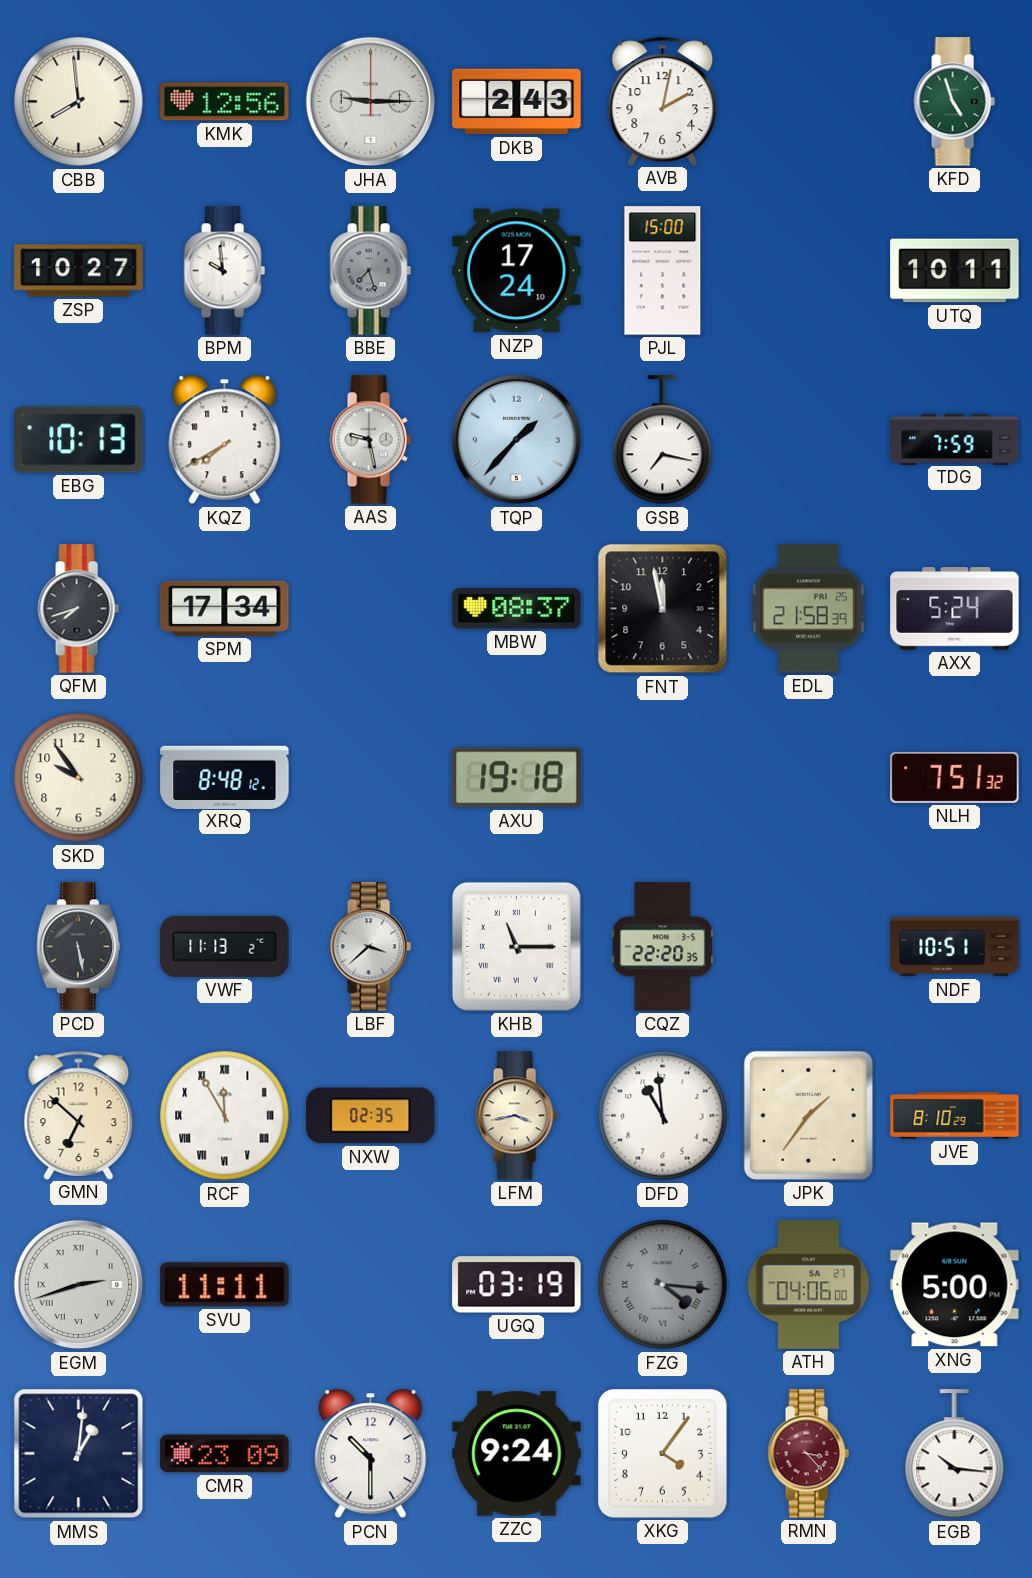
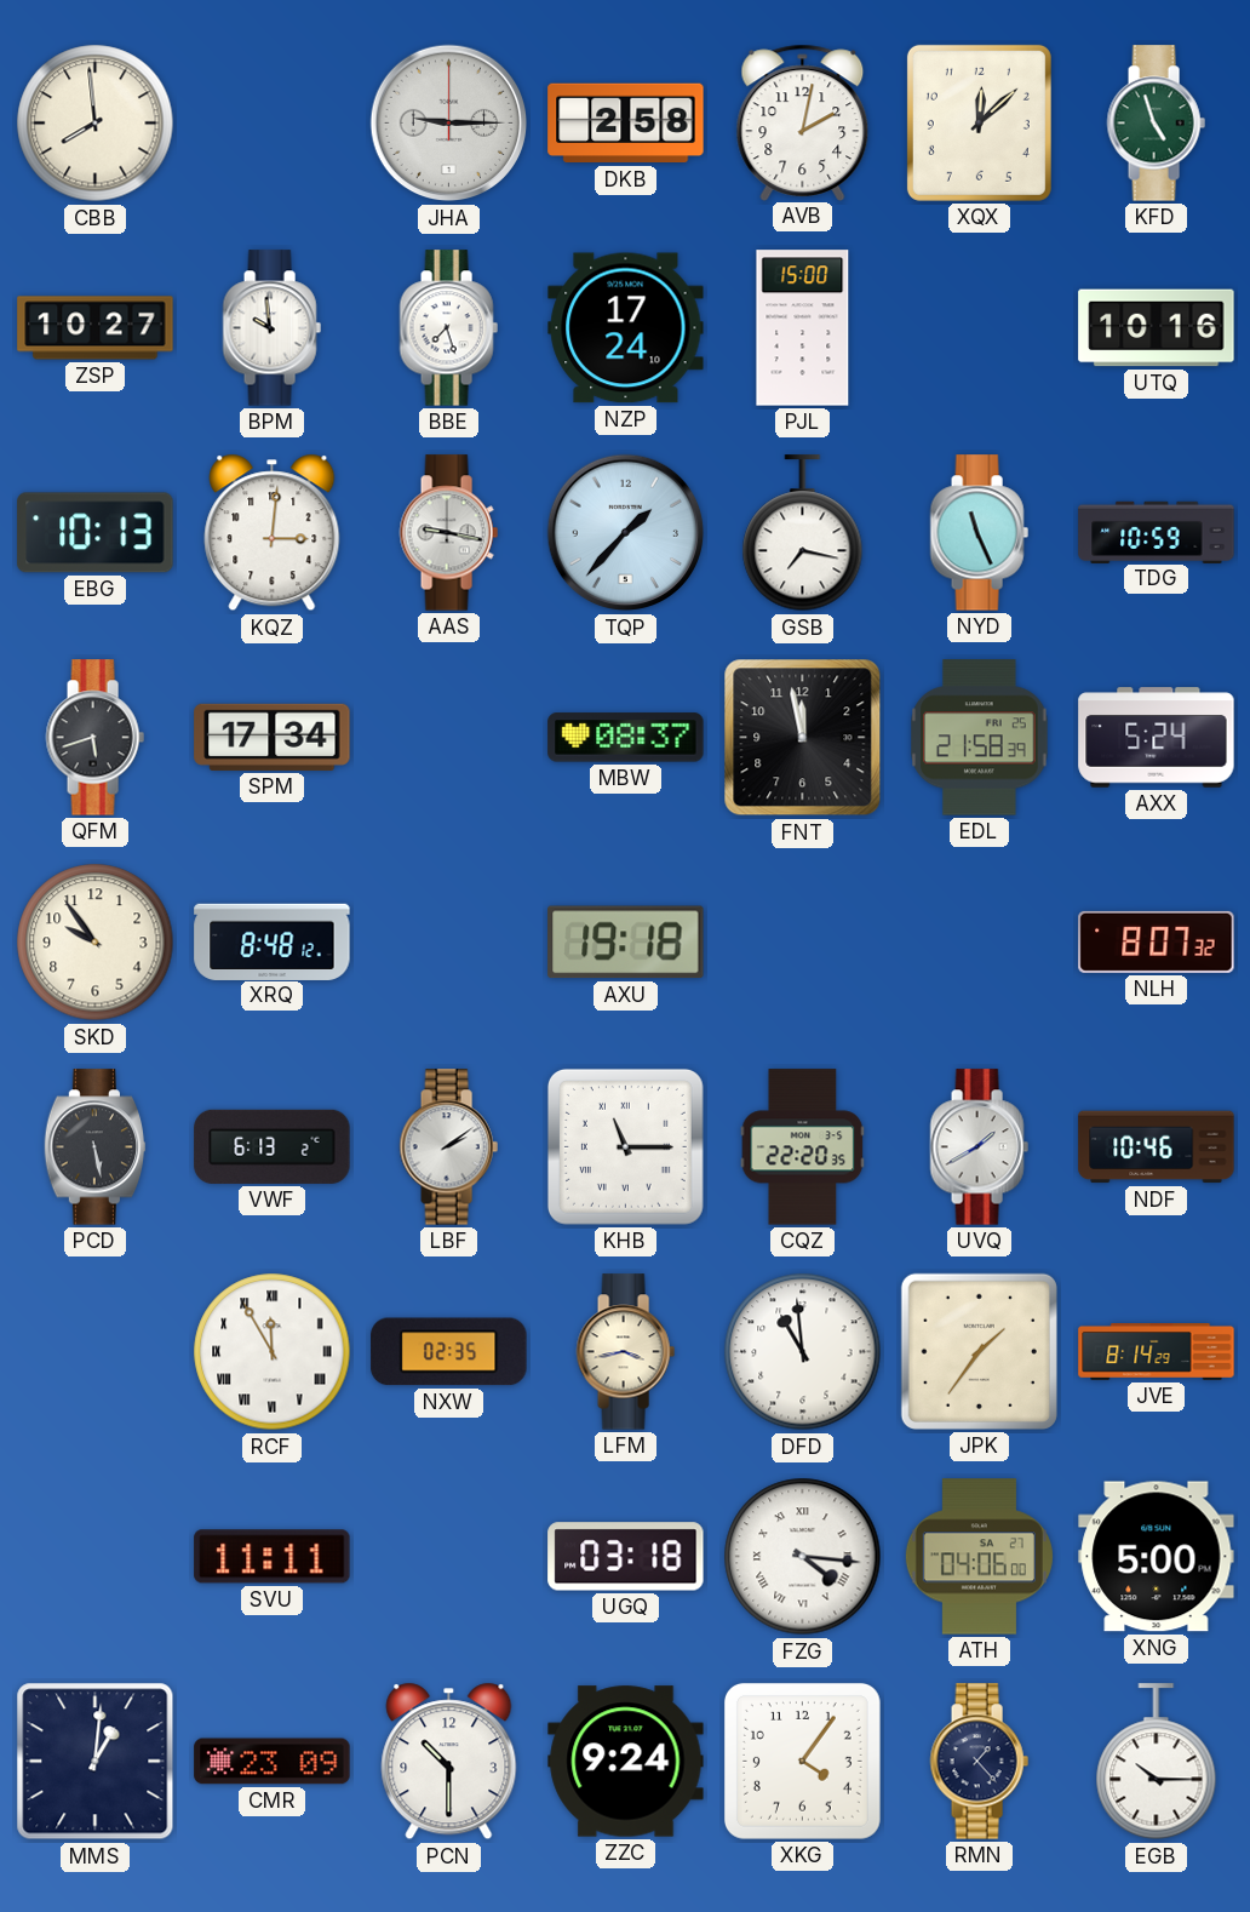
KMK: 12:56 -> none (225, 102)
DKB: 2:43 -> 2:58 (626, 124)
XQX: none -> 12:08 (979, 122)
BBE dial: grey -> white (448, 328)
UTQ: 10:11 -> 10:16 (1157, 328)
KQZ: 7:40 -> 3:01 (273, 533)
AAS: 9:28 -> 9:17 (448, 533)
NYD: none -> 11:26 (979, 533)
TDG: 7:59 -> 10:59 (1157, 532)
QFM: 7:42 -> 5:42 (94, 738)
NLH: 7:51 -> 8:07 (1157, 941)
VWF: 11:13 -> 6:13 (273, 1146)
LBF: 3:38 -> 2:09 (448, 1147)
UVQ: none -> 1:40 (979, 1147)
NDF: 10:51 -> 10:46 (1157, 1147)
GMN: 6:52 -> none (79, 1115)
JVE: 8:10 -> 8:14 (1157, 1352)
EGM: 2:42 -> none (79, 1285)
UGQ: 03:19 -> 03:18 (626, 1557)
FZG dial: grey -> white (803, 1557)
RMN: 3:23 -> 1:23 (979, 1762)
RMN dial: burgundy -> navy (979, 1762)
EGB: 10:16 -> 10:15 (1157, 1762)
